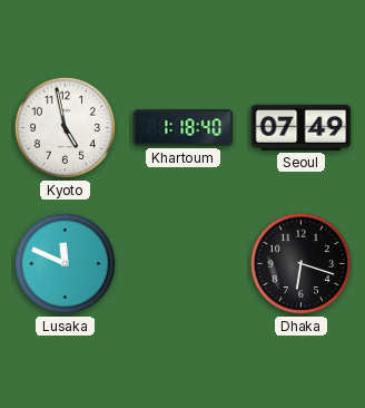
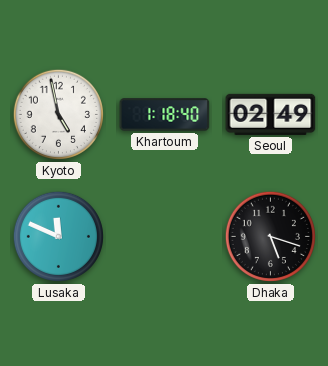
Seoul: 07:49 -> 02:49 (271, 114)
Dhaka: 6:18 -> 5:18 (270, 236)
